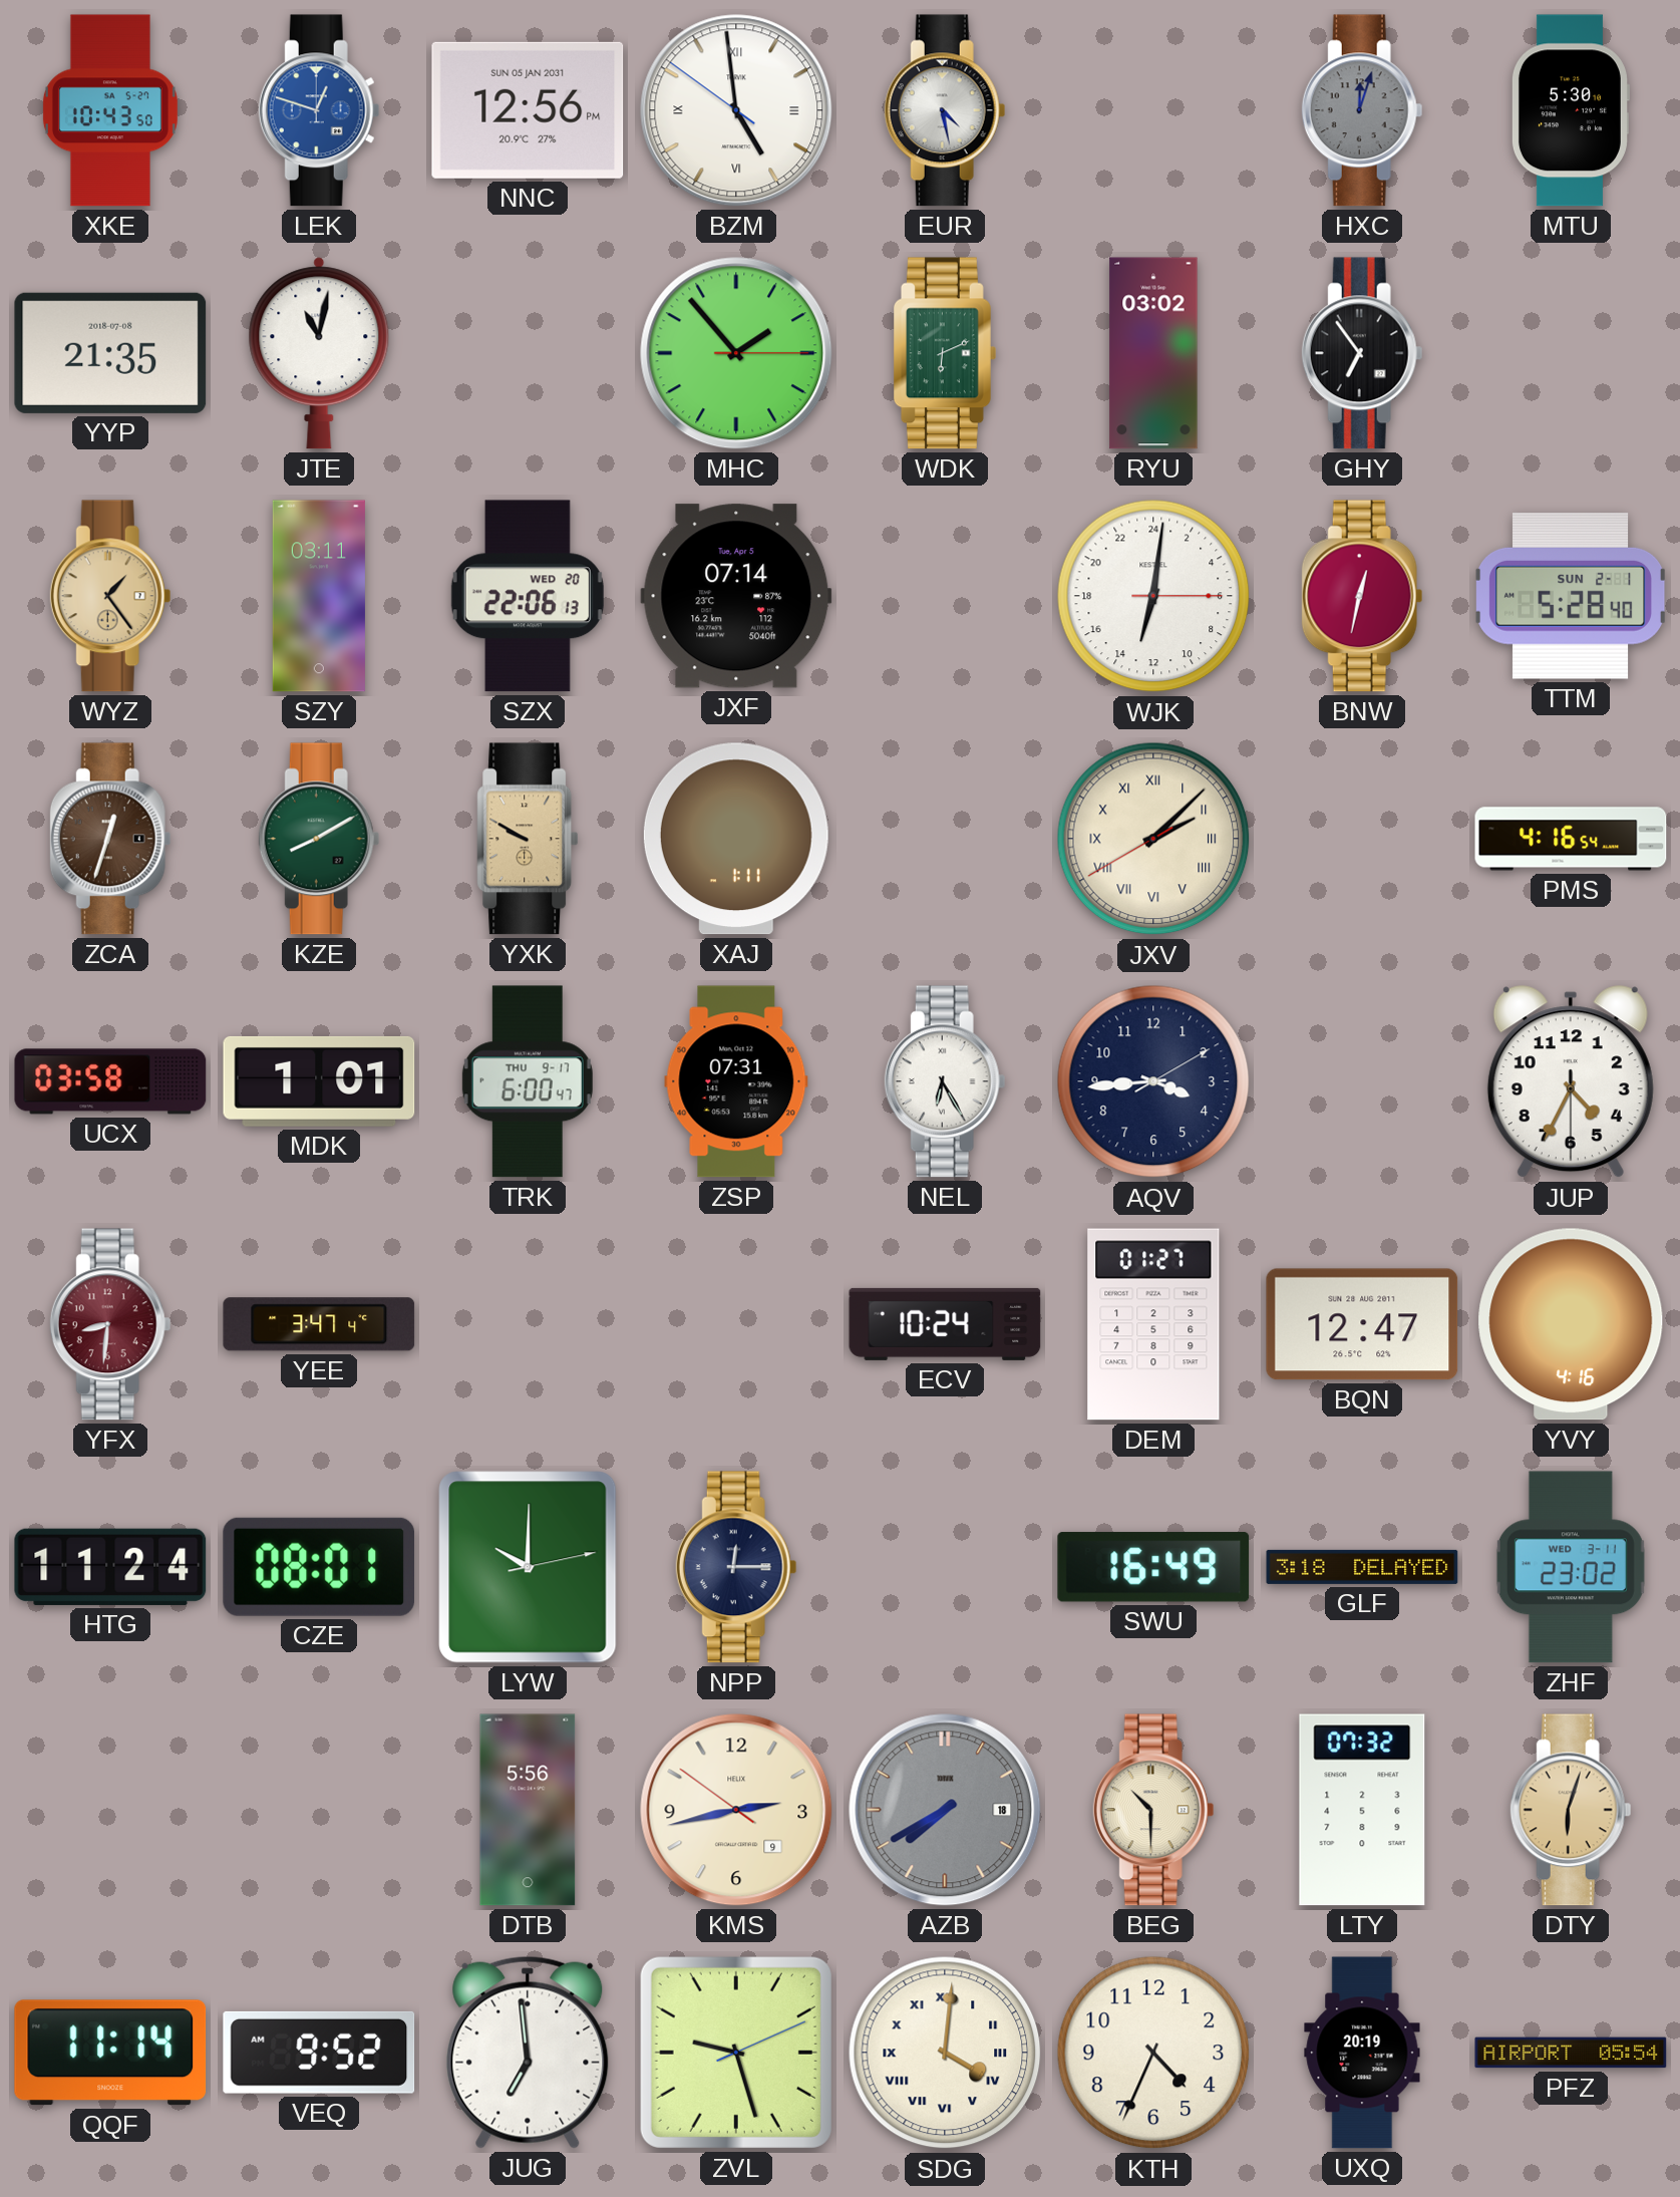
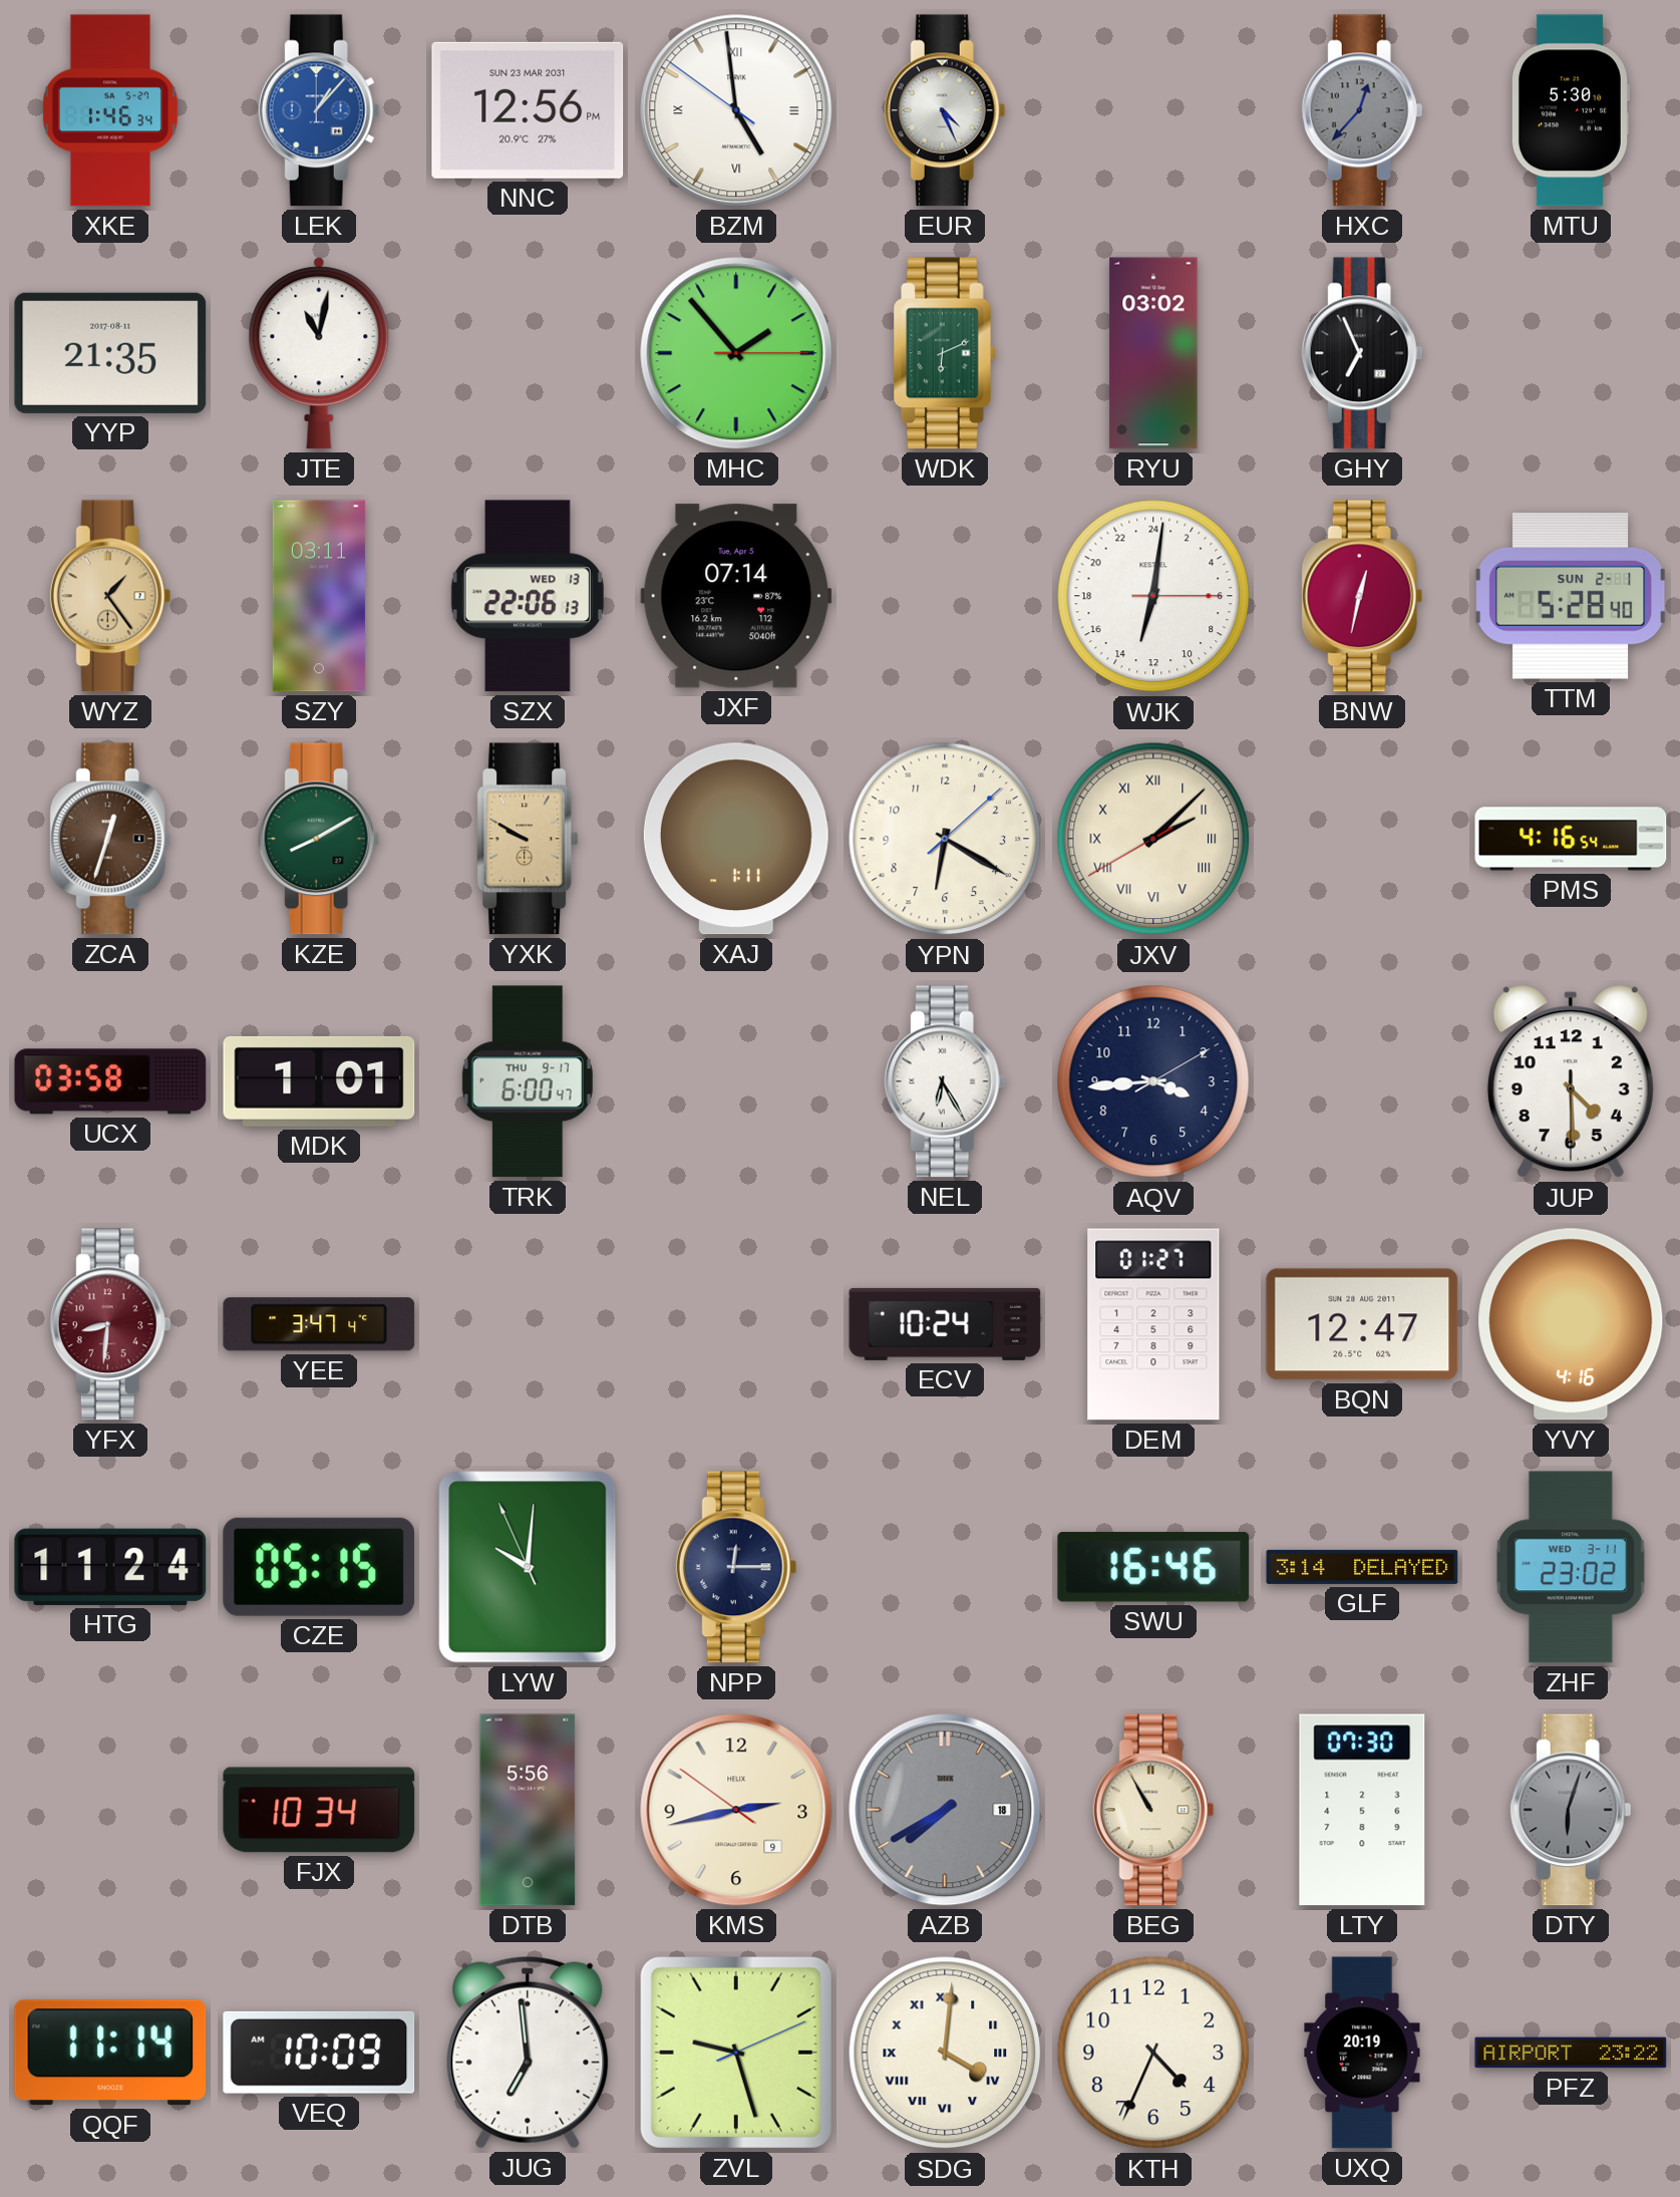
XKE: 10:43 -> 1:46 (110, 110)
LEK: 12:48 -> 1:07 (319, 110)
NNC date: SUN 05 JAN 2031 -> SUN 23 MAR 2031 (528, 110)
EUR: 4:28 -> 4:26 (945, 110)
HXC: 12:03 -> 12:37 (1362, 110)
YYP date: 2018-07-08 -> 2017-08-11 (110, 353)
GHY: 6:54 -> 6:56 (1362, 353)
SZX date: WED 20 -> WED 13 (528, 596)
YPN: none -> 6:20 (945, 839)
ZSP: 07:31 -> none (736, 1081)
JUP: 4:34 -> 4:29 (1571, 1082)
CZE: 08:01 -> 05:15 (319, 1567)
LYW: 10:00:13 -> 10:00:56 (528, 1567)
SWU: 16:49 -> 16:46 (1153, 1567)
GLF: 3:18 -> 3:14 (1362, 1567)
FJX: none -> 10:34 (319, 1810)
BEG: 10:30 -> 10:55 (1153, 1810)
LTY: 07:32 -> 07:30 (1362, 1810)
DTY dial: champagne -> grey (1571, 1810)
VEQ: 9:52 -> 10:09 (319, 2053)
PFZ: 05:54 -> 23:22 (1571, 2053)
